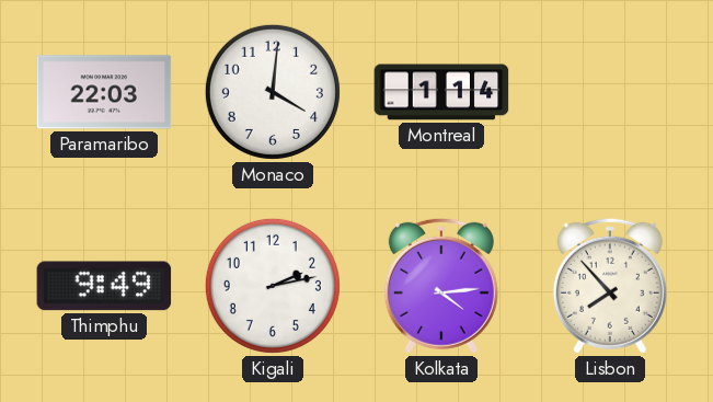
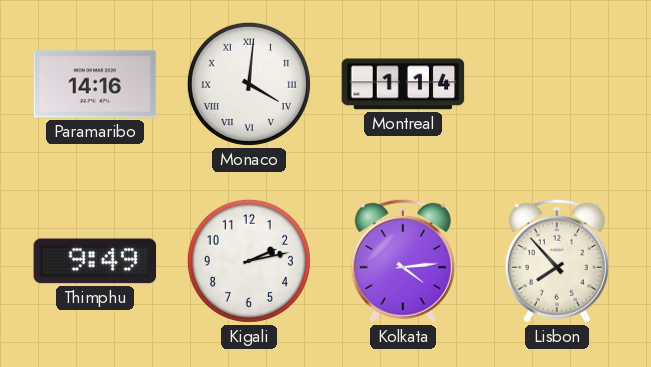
Paramaribo: 22:03 -> 14:16 (95, 84)
Monaco numerals: Arabic -> Roman (249, 84)
